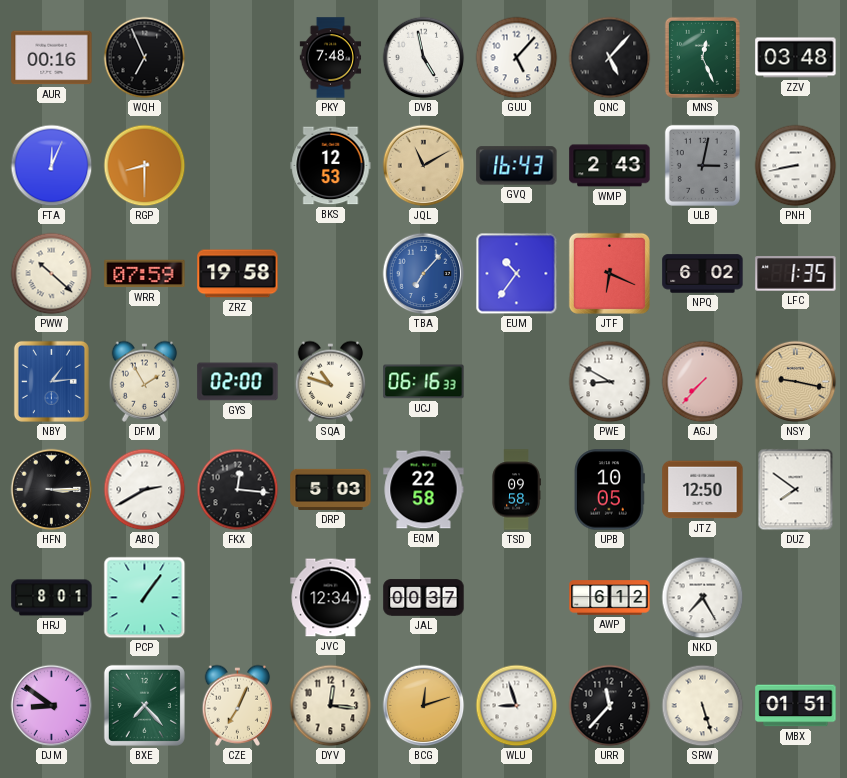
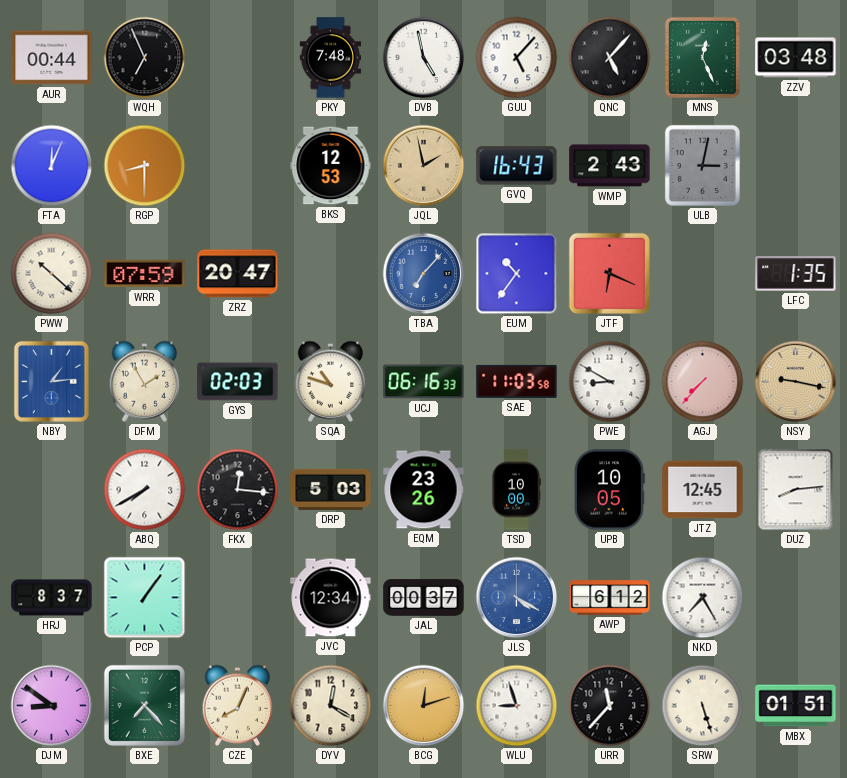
AUR: 00:16 -> 00:44 (52, 58)
JQL: 11:10 -> 1:58 (424, 166)
PNH: 8:43 -> none (796, 166)
ZRZ: 19:58 -> 20:47 (238, 274)
NPQ: 6:02 -> none (703, 274)
GYS: 02:00 -> 02:03 (238, 382)
SAE: none -> 11:03 (517, 381)
HFN: 3:15 -> none (52, 490)
ABQ: 2:40 -> 7:40 (145, 490)
EQM: 22:58 -> 23:26 (424, 490)
TSD: 09:58 -> 10:00 (516, 490)
JTZ: 12:50 -> 12:45 (703, 490)
DUZ: 7:51 -> 8:14 (796, 490)
HRJ: 8:01 -> 8:37 (52, 598)
JLS: none -> 4:20 (517, 598)
CZE: 7:04 -> 8:04 (238, 705)
DYV: 12:16 -> 12:20 (331, 706)
